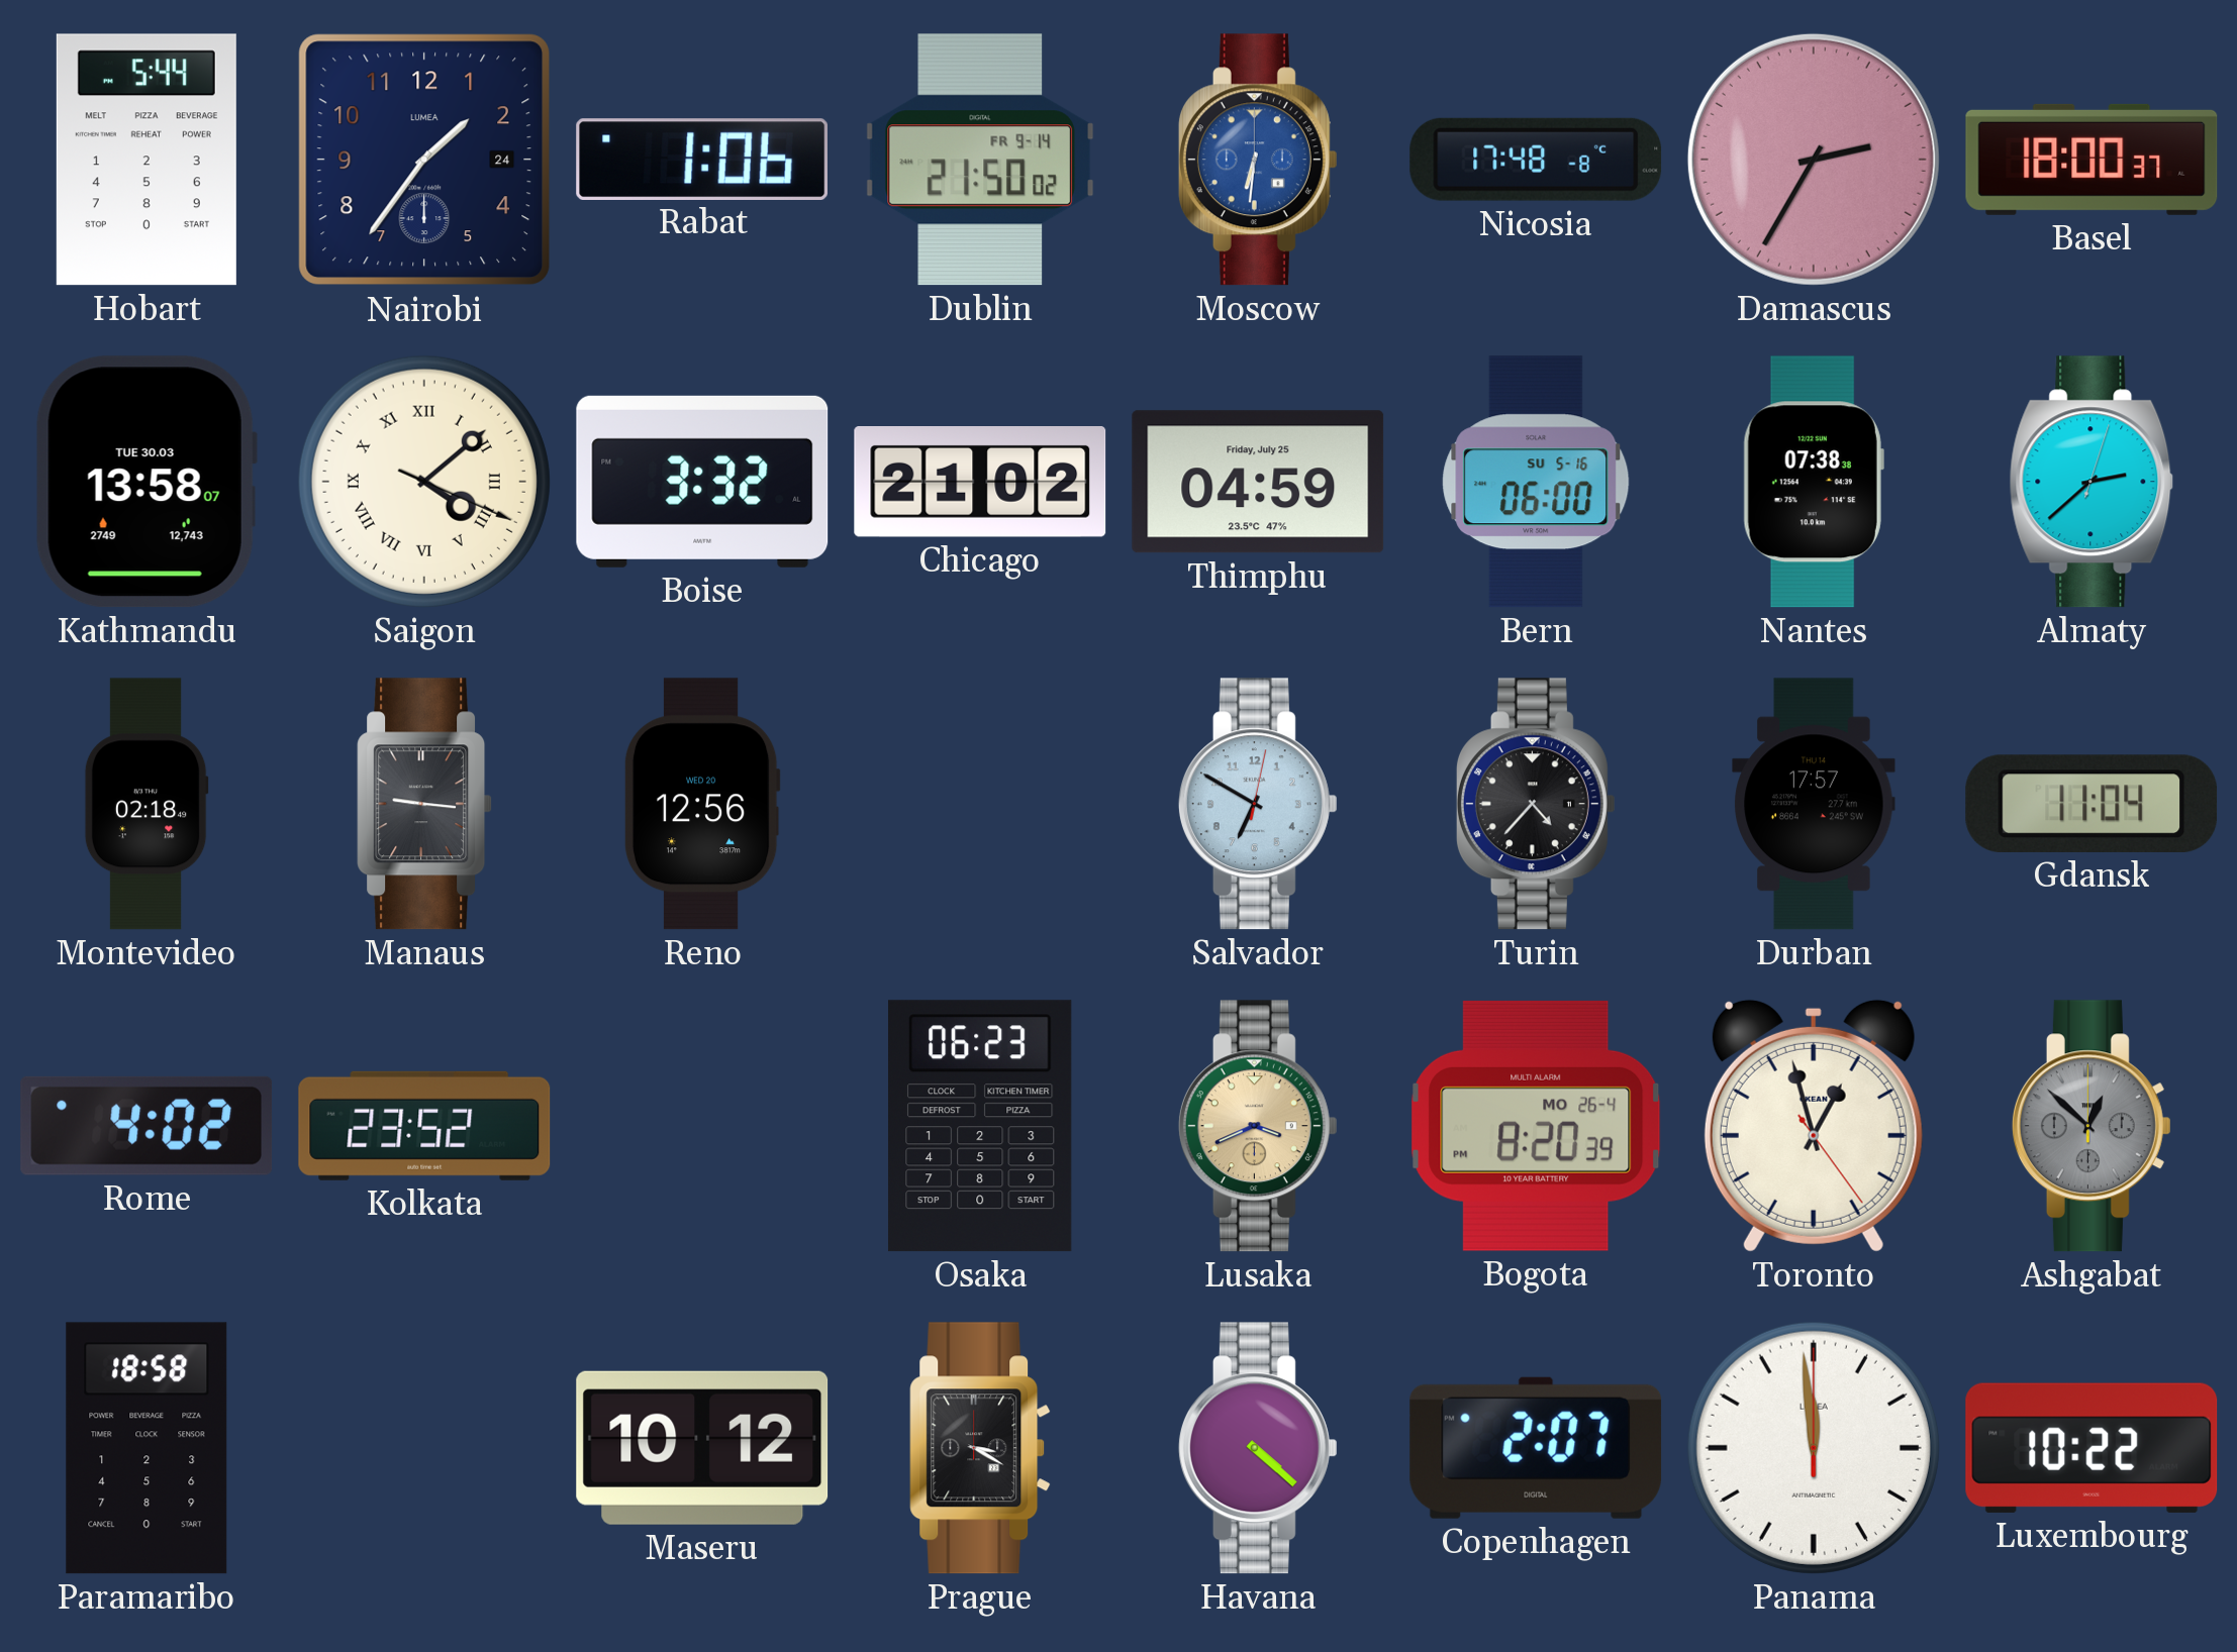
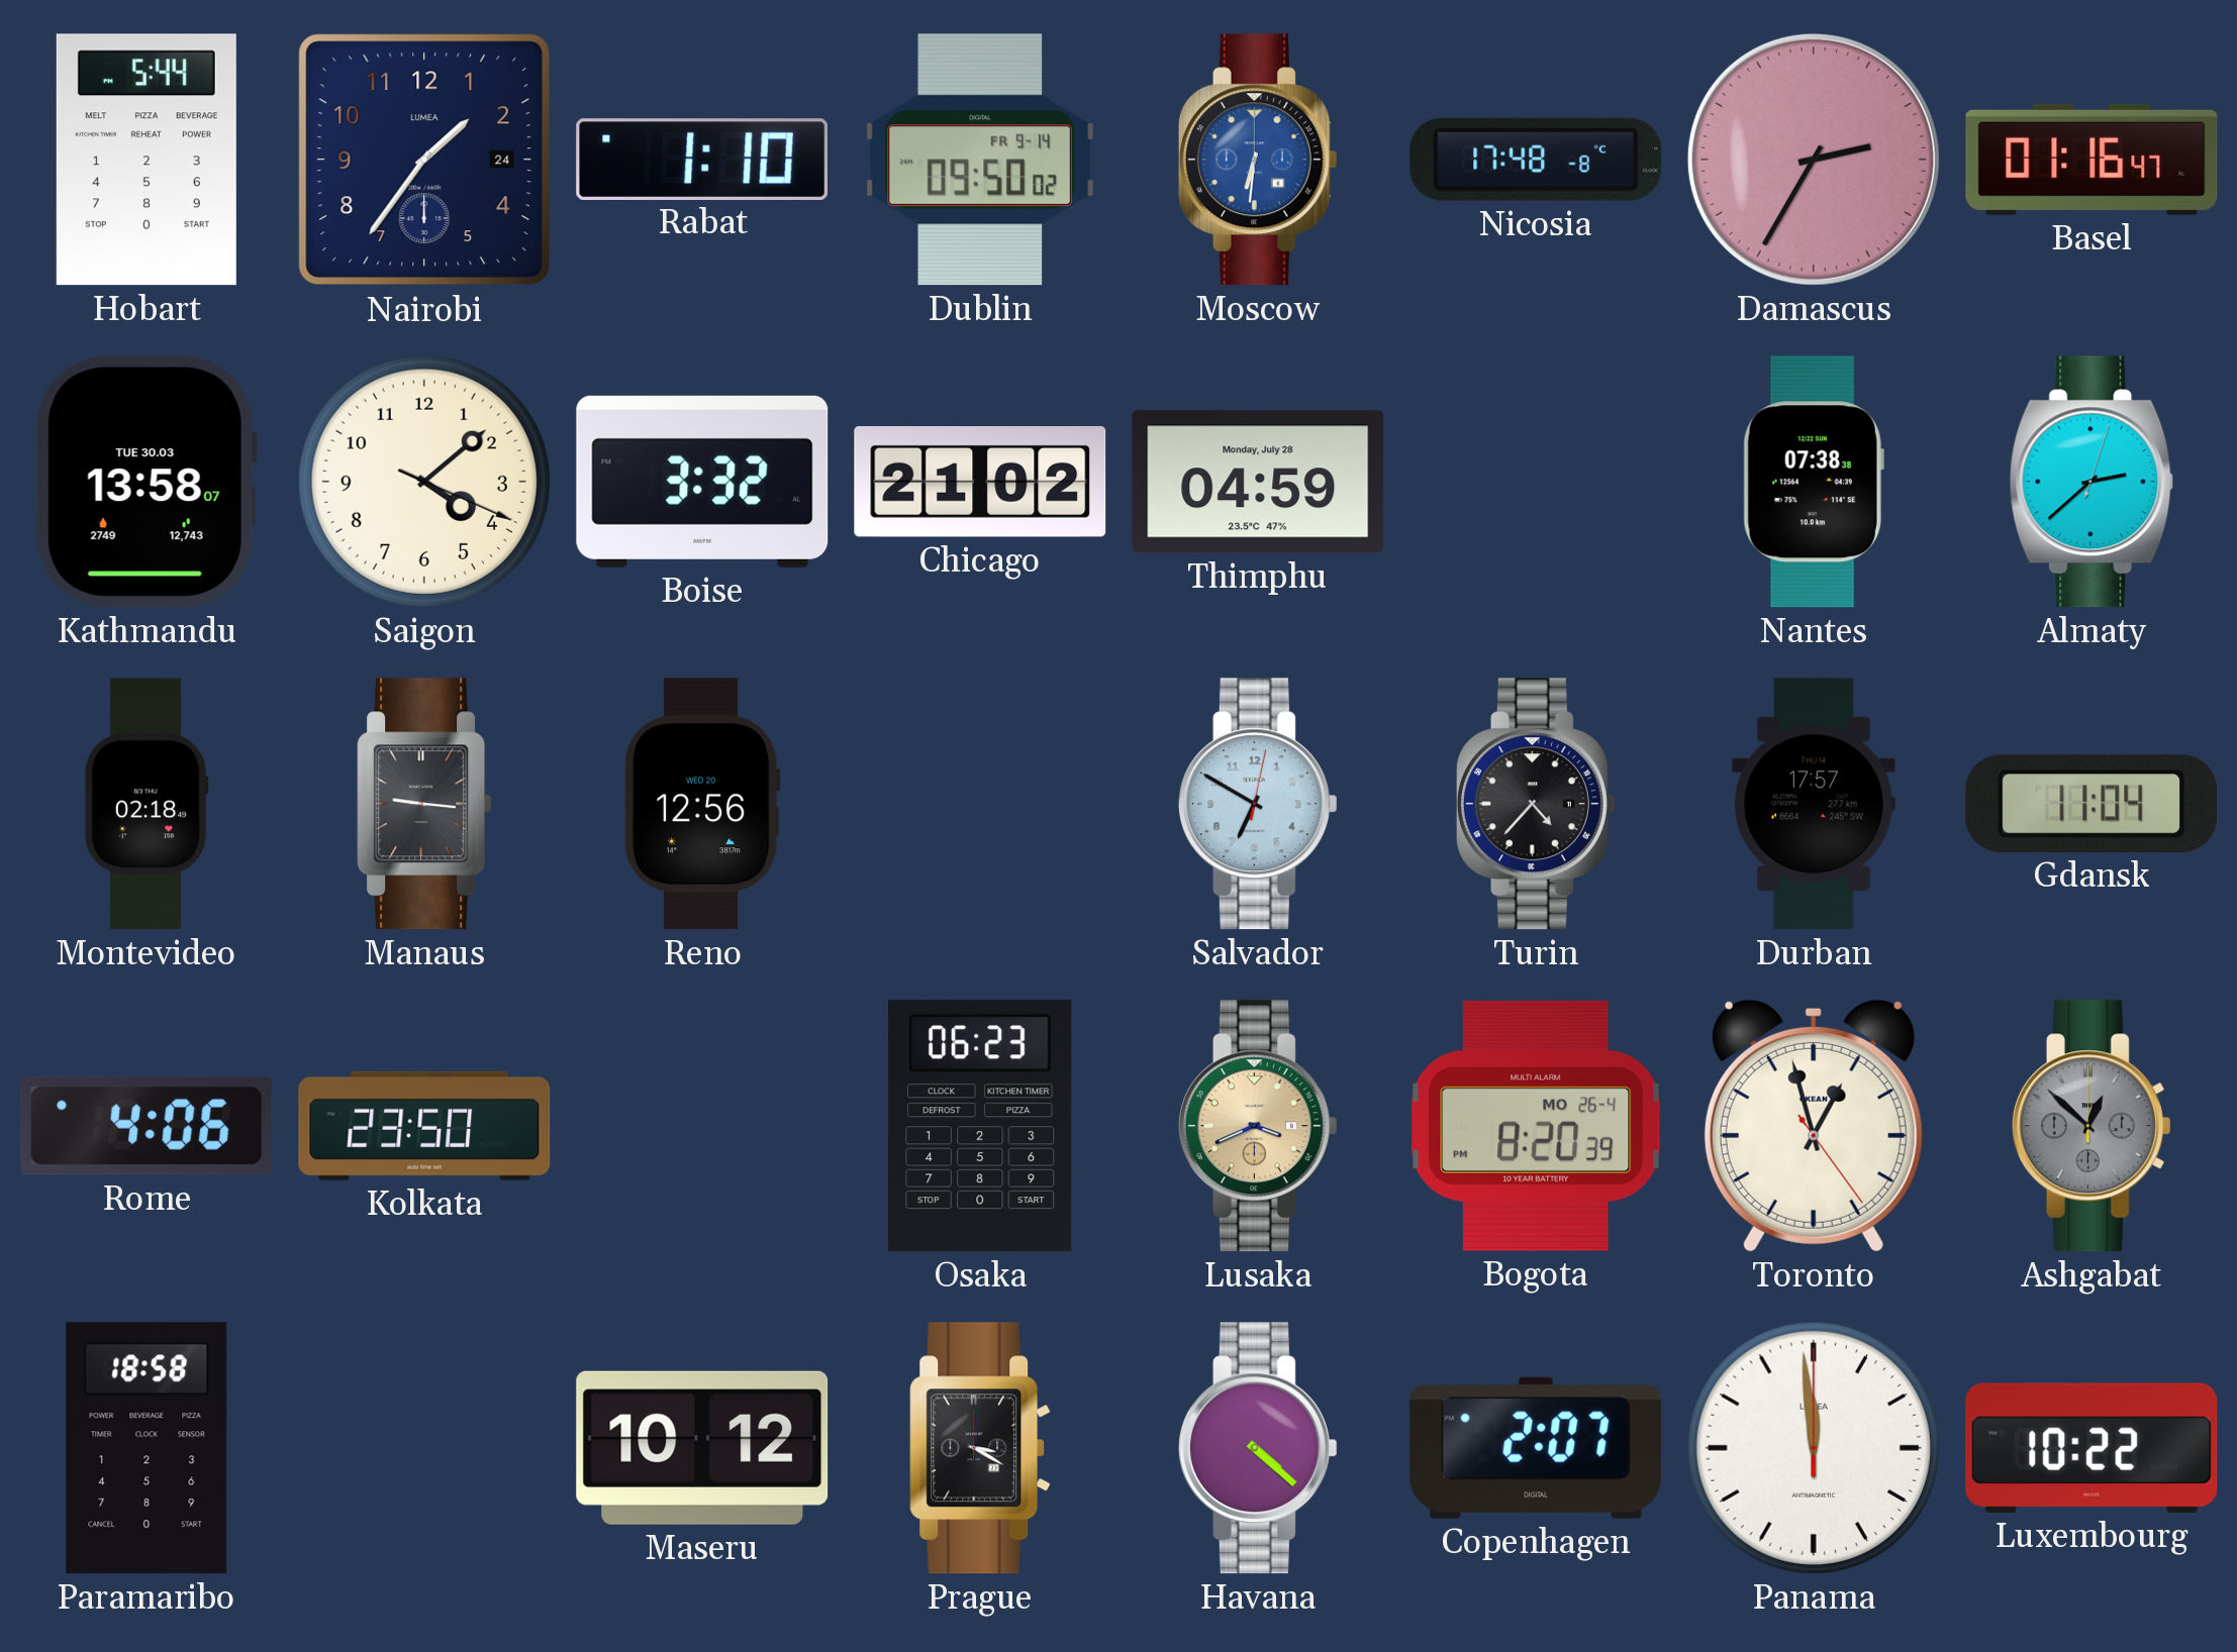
Rabat: 1:06 -> 1:10 (701, 159)
Dublin: 21:50 -> 09:50 (980, 160)
Basel: 18:00 -> 01:16 (2092, 160)
Saigon numerals: Roman -> Arabic (424, 482)
Thimphu date: Friday, July 25 -> Monday, July 28 (1258, 482)
Bern: 06:00 -> none (1536, 482)
Rome: 4:02 -> 4:06 (147, 1126)
Kolkata: 23:52 -> 23:50 (424, 1126)
